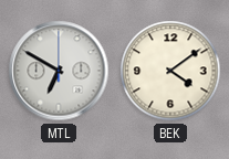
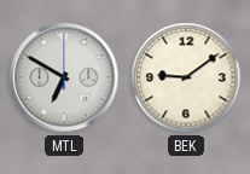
BEK: 4:09 -> 9:09 (186, 77)
